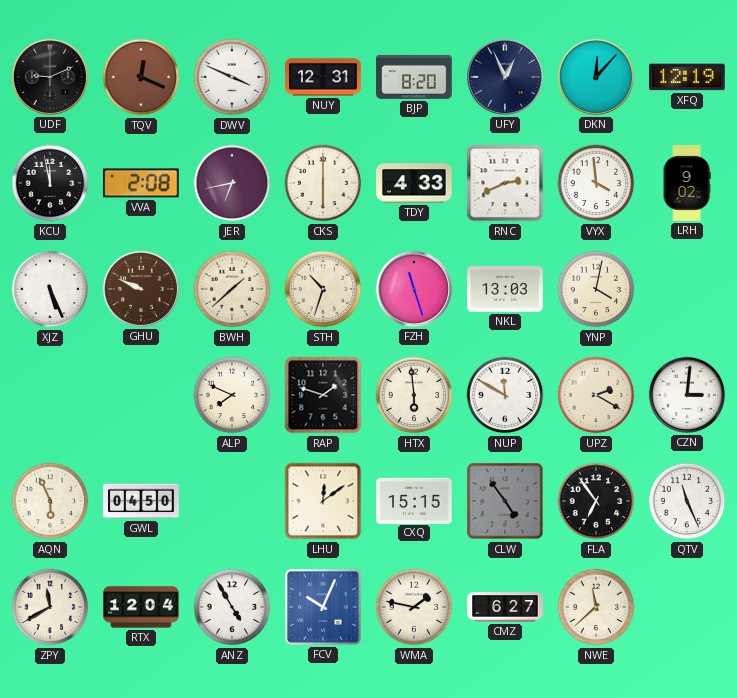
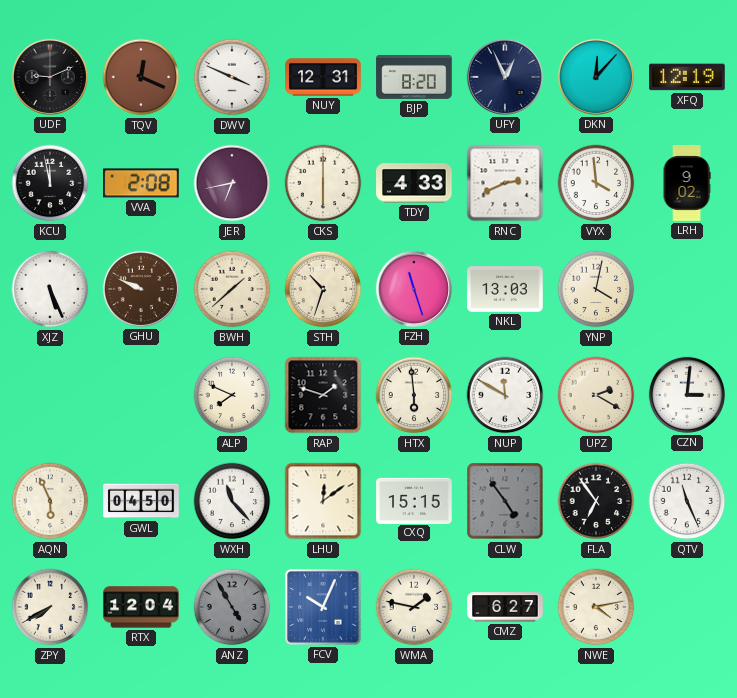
WXH: none -> 11:23 (232, 501)
ZPY: 11:40 -> 7:40 (50, 607)
ANZ dial: white -> grey (232, 607)
NWE: 11:38 -> 4:13 (596, 607)
